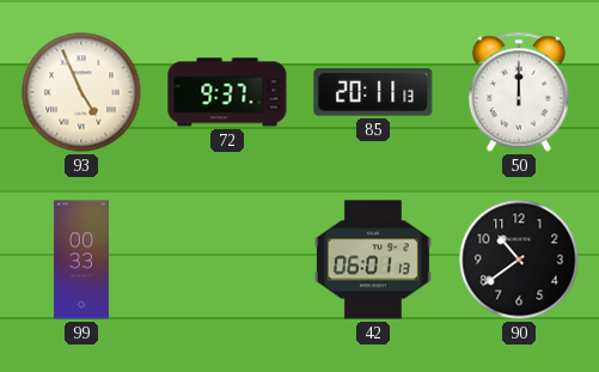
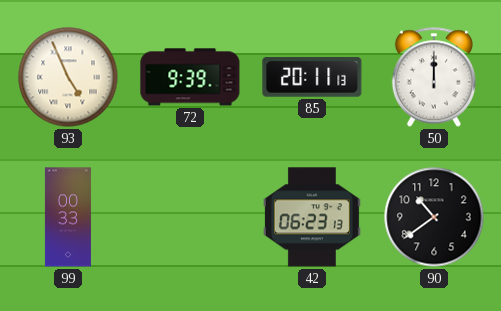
72: 9:37 -> 9:39 (190, 77)
42: 06:01 -> 06:23 (312, 217)
